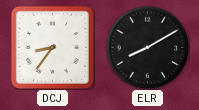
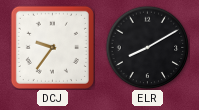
DCJ: 8:36 -> 9:36 (52, 47)
